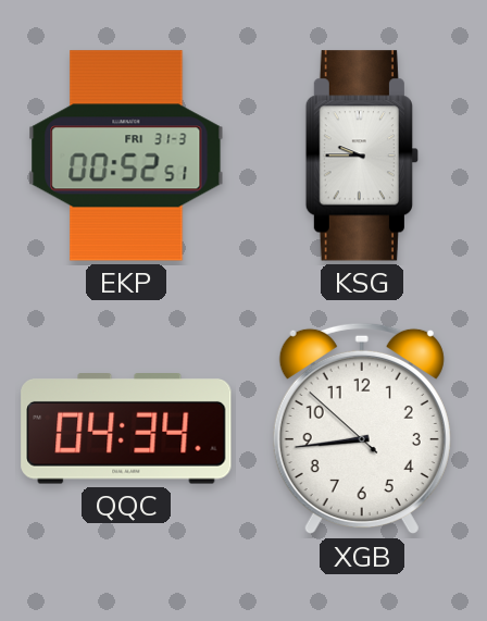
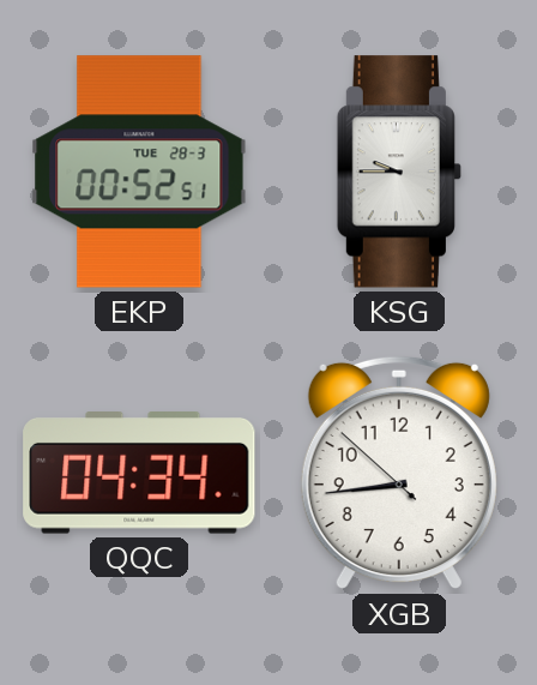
EKP date: FRI 31-3 -> TUE 28-3 (139, 172)
